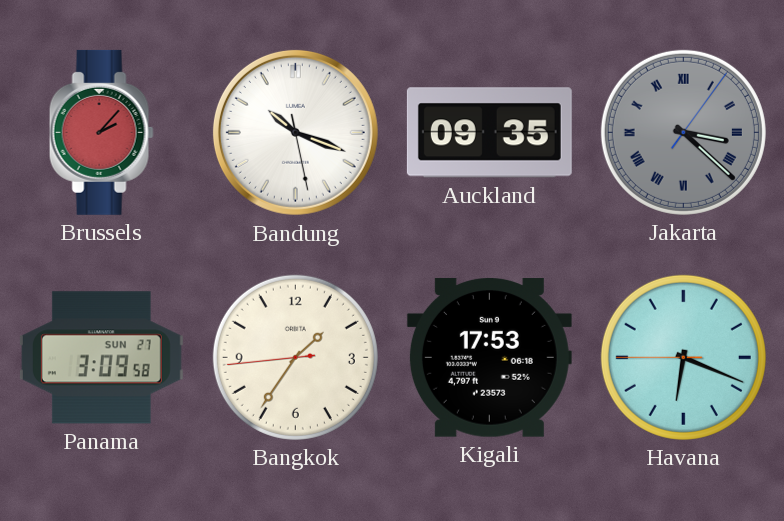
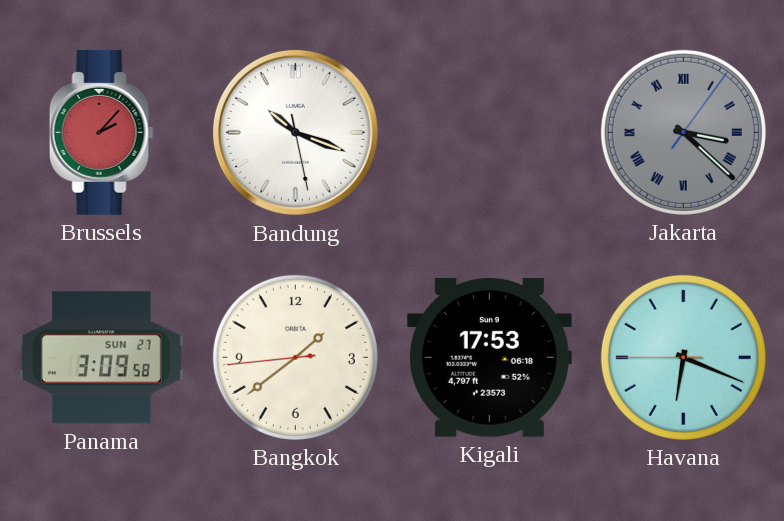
Auckland: 09:35 -> none (489, 133)
Bangkok: 1:35 -> 1:38 (295, 357)
